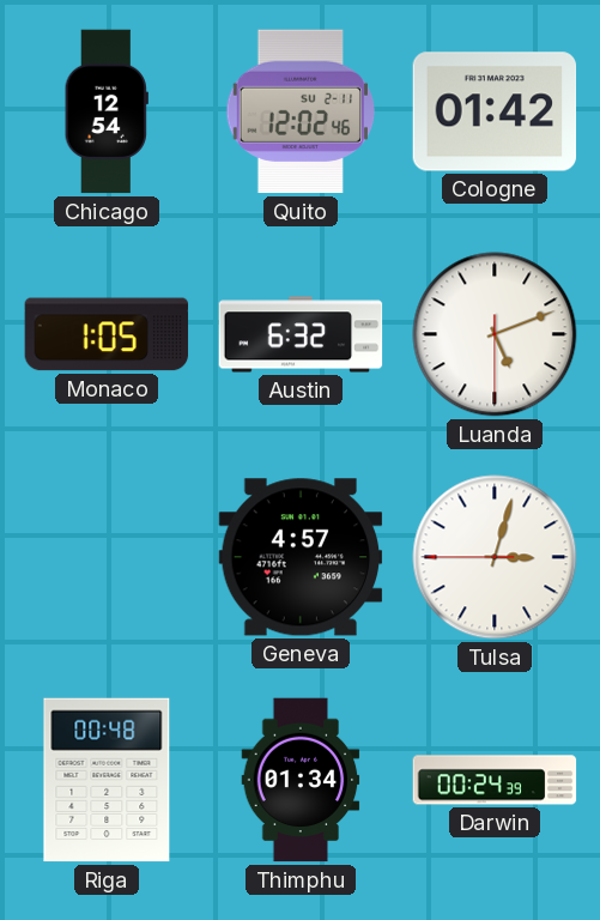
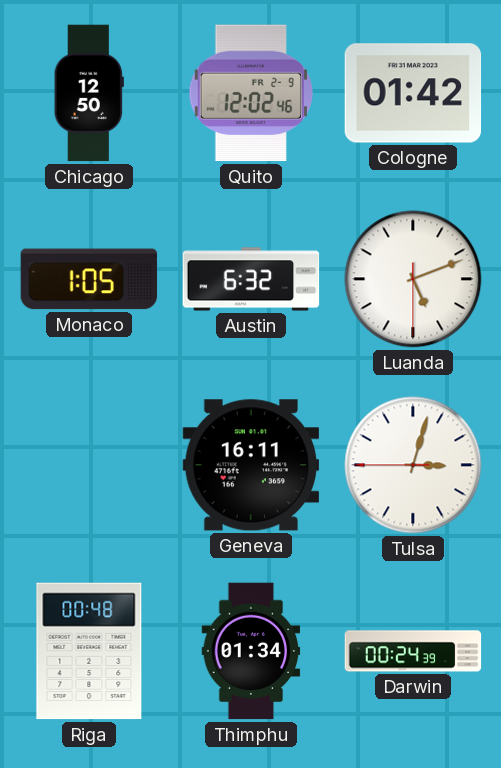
Chicago: 12:54 -> 12:50 (89, 93)
Quito date: SU 2-11 -> FR 2-9 (250, 93)
Geneva: 4:57 -> 16:11 (251, 465)
